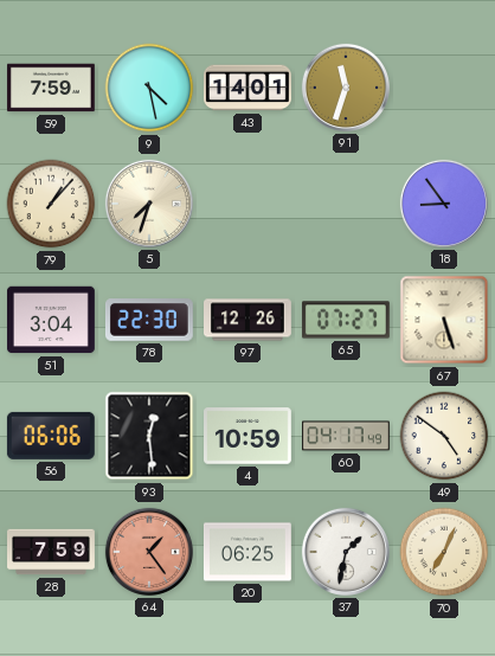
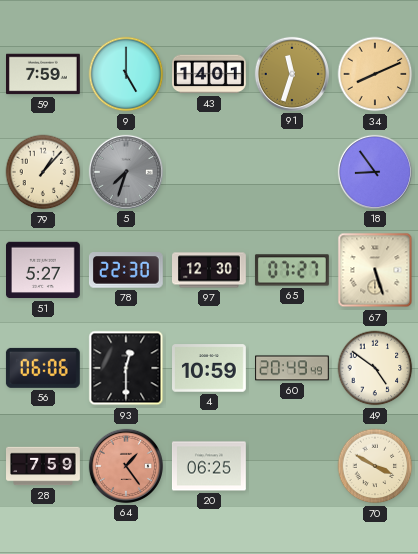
9: 4:28 -> 5:00 (126, 74)
34: none -> 8:11 (375, 74)
5 dial: cream -> grey (126, 172)
51: 3:04 -> 5:27 (44, 270)
97: 12:26 -> 12:30 (210, 270)
93: 12:29 -> 12:30 (126, 368)
60: 04:17 -> 20:49 (293, 368)
37: 1:32 -> none (346, 552)
70: 7:04 -> 3:50 (375, 466)
